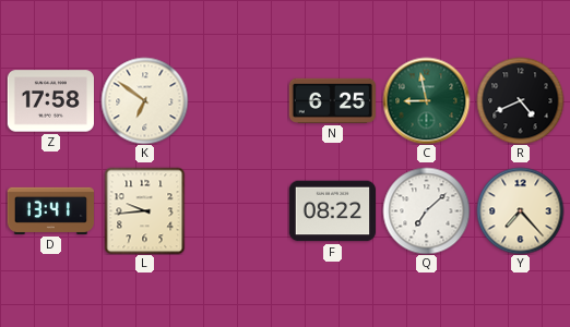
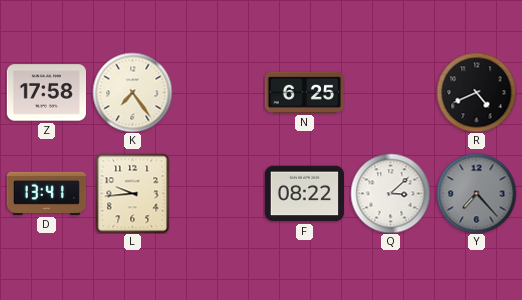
K: 6:51 -> 7:24 (132, 92)
C: 8:58 -> none (426, 100)
Q: 7:08 -> 3:08 (390, 193)
Y dial: cream -> grey (476, 193)
